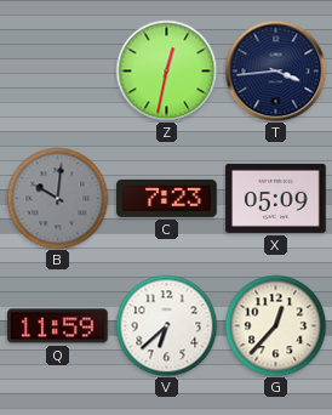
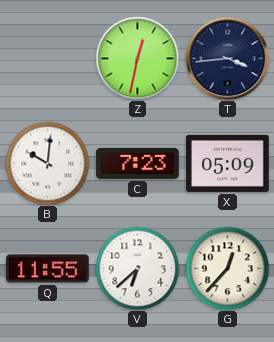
B dial: grey -> white (47, 163)
Q: 11:59 -> 11:55 (48, 269)
